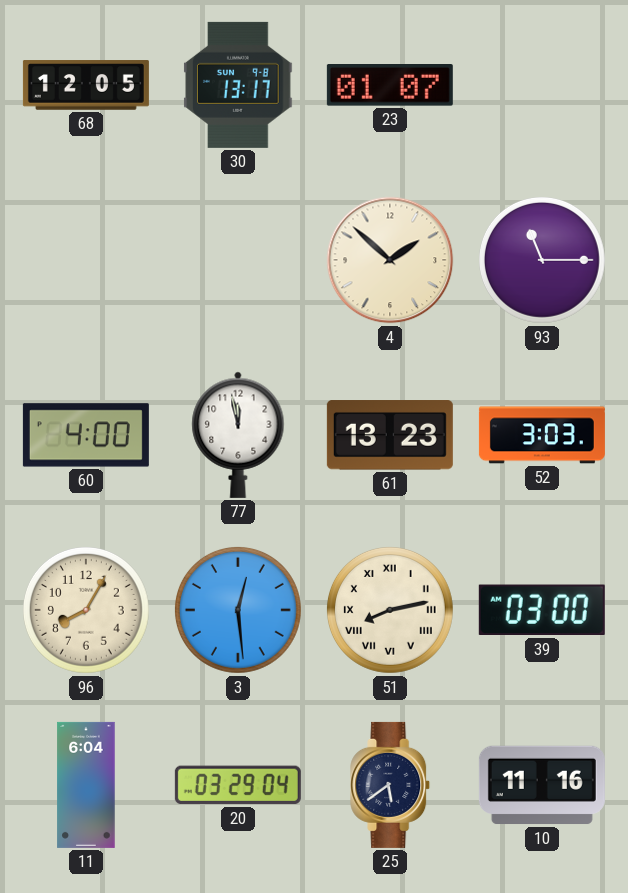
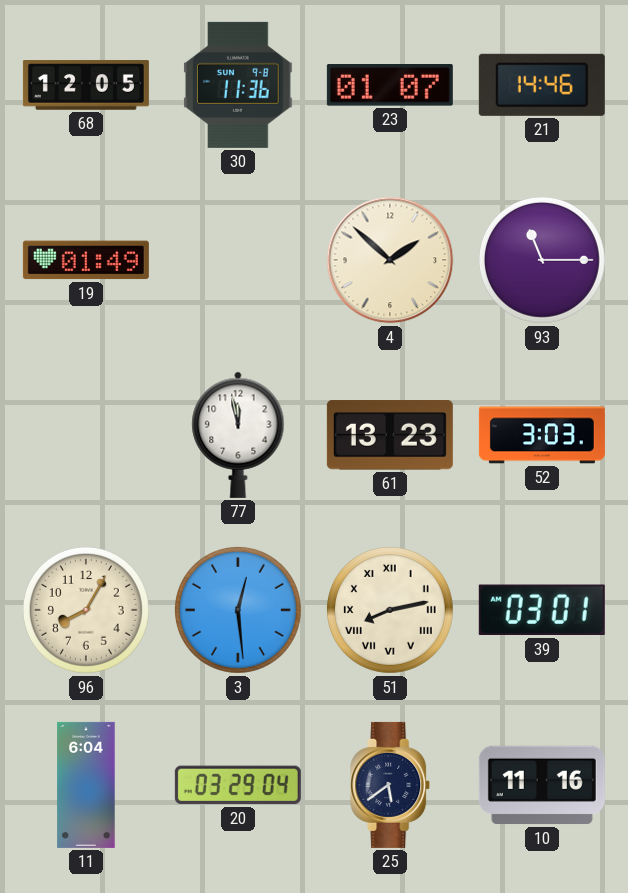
30: 13:17 -> 11:36 (238, 85)
21: none -> 14:46 (542, 85)
19: none -> 01:49 (86, 260)
60: 4:00 -> none (86, 435)
39: 03:00 -> 03:01 (542, 610)
